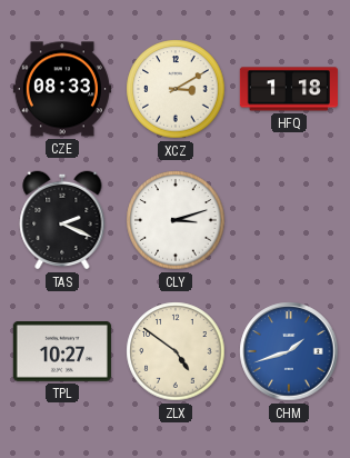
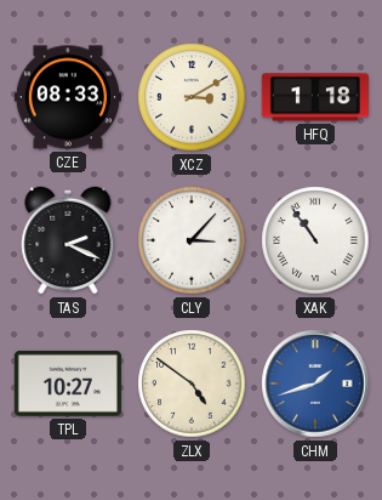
CLY: 3:12 -> 3:07 (192, 240)
XAK: none -> 10:54 (315, 240)
